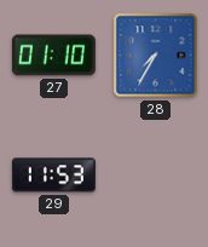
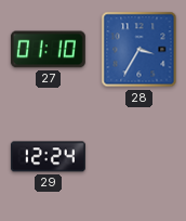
28: 7:35 -> 3:35 (139, 50)
29: 11:53 -> 12:24 (48, 157)
